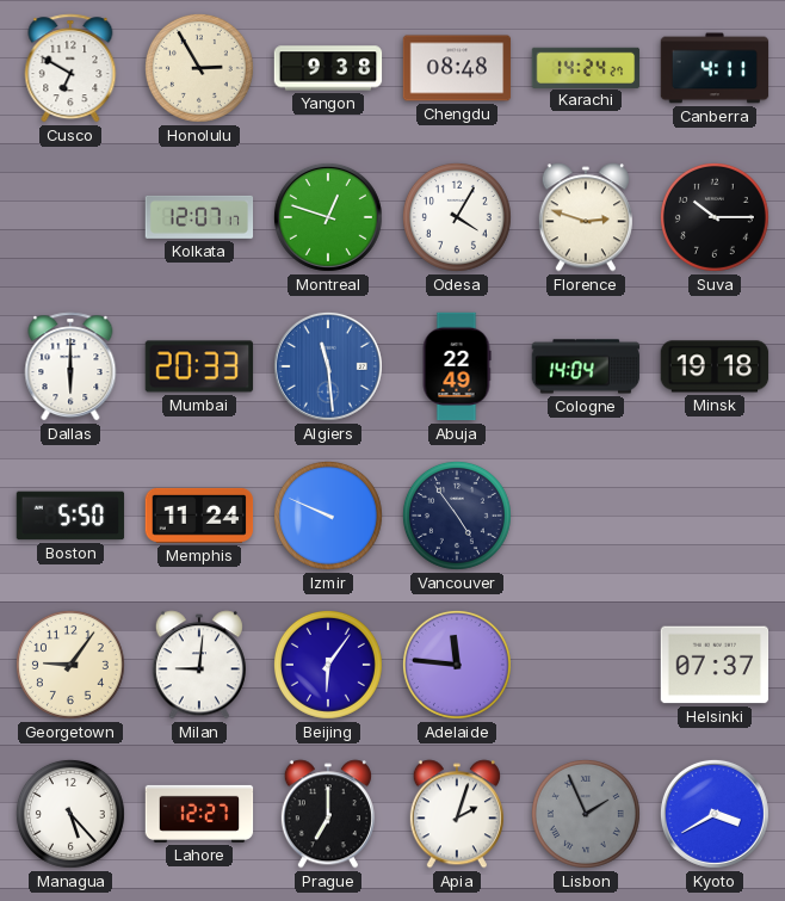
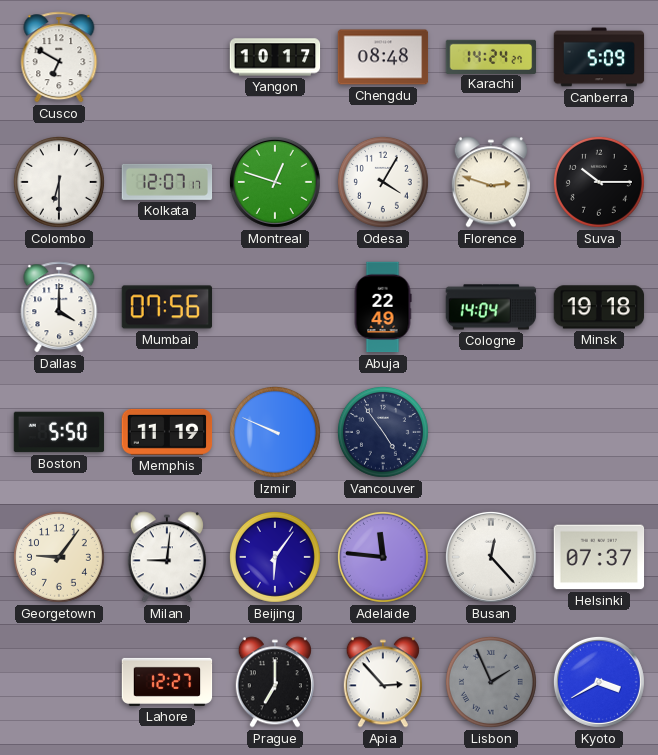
Honolulu: 2:55 -> none (199, 68)
Yangon: 9:38 -> 10:17 (275, 57)
Canberra: 4:11 -> 5:09 (599, 57)
Colombo: none -> 6:30 (59, 182)
Dallas: 6:00 -> 4:00 (59, 307)
Mumbai: 20:33 -> 07:56 (167, 307)
Algiers: 11:29 -> none (328, 366)
Memphis: 11:24 -> 11:19 (167, 432)
Busan: none -> 12:23 (491, 557)
Managua: 5:23 -> none (70, 814)
Apia: 2:03 -> 2:53 (383, 682)
